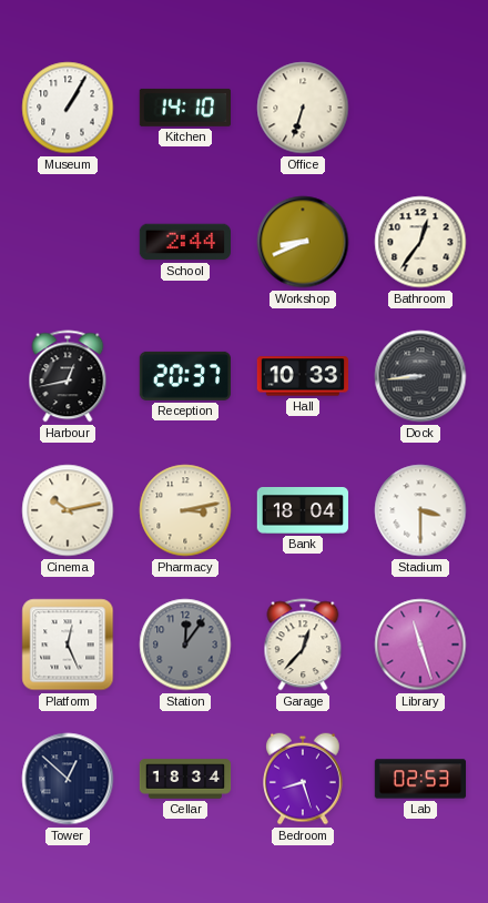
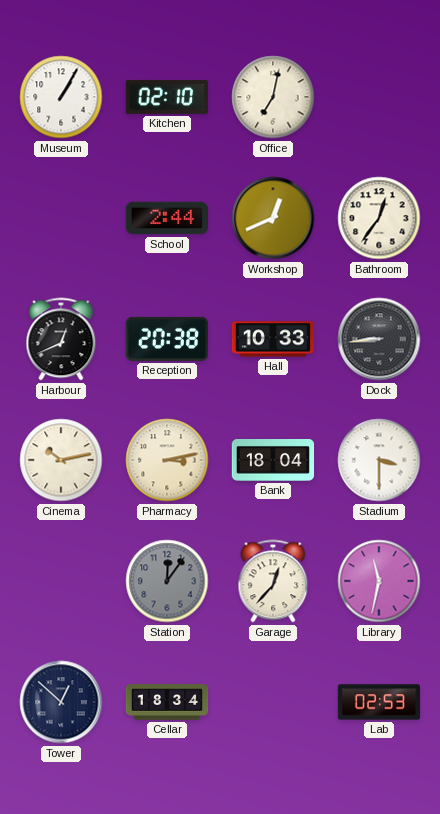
Kitchen: 14:10 -> 02:10 (166, 97)
Office: 6:33 -> 7:02 (273, 97)
Workshop: 8:41 -> 12:41 (273, 218)
Harbour: 12:43 -> 12:41 (61, 339)
Reception: 20:37 -> 20:38 (166, 339)
Platform: 12:26 -> none (68, 645)
Library: 11:27 -> 11:32 (379, 581)
Bedroom: 8:27 -> none (304, 779)
